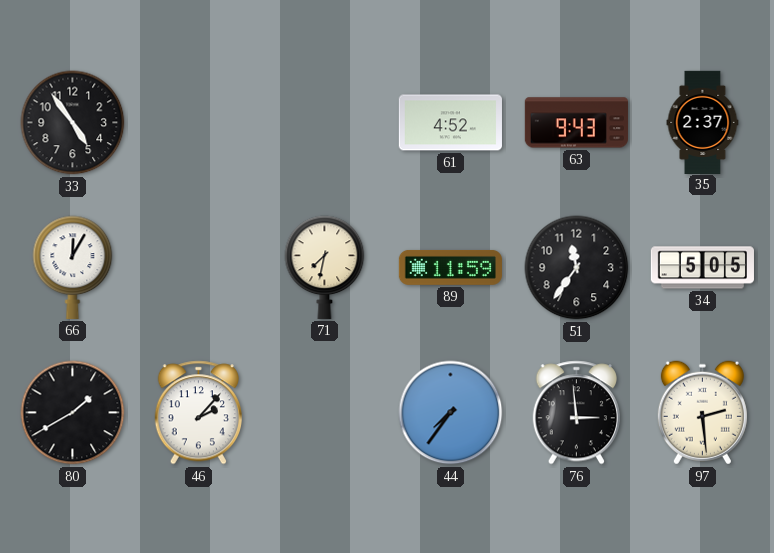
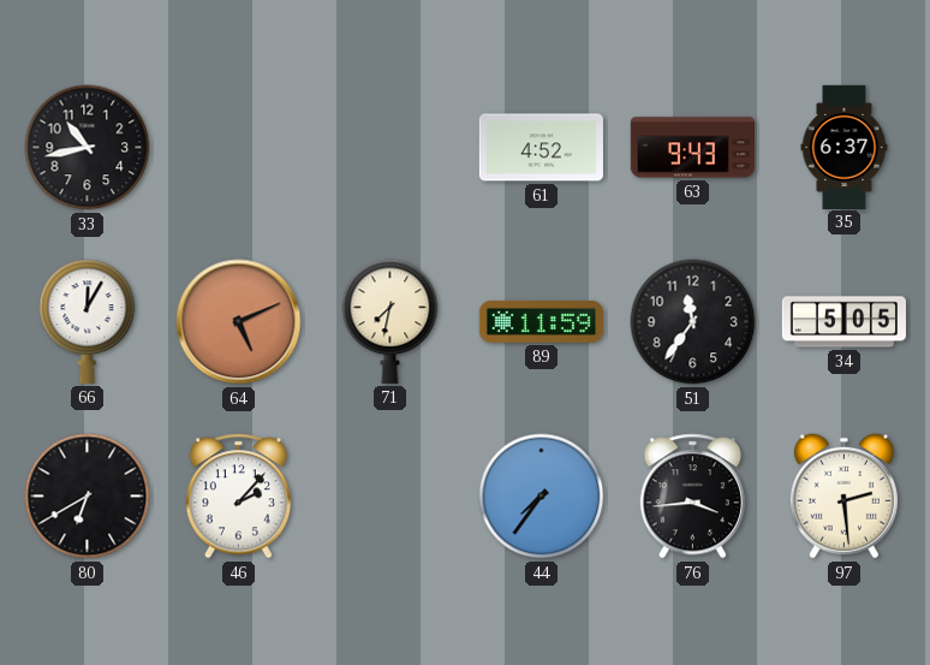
33: 4:54 -> 10:43 (88, 148)
35: 2:37 -> 6:37 (845, 147)
64: none -> 5:11 (239, 322)
80: 1:40 -> 6:40 (88, 497)
76: 2:59 -> 3:44 (692, 497)
